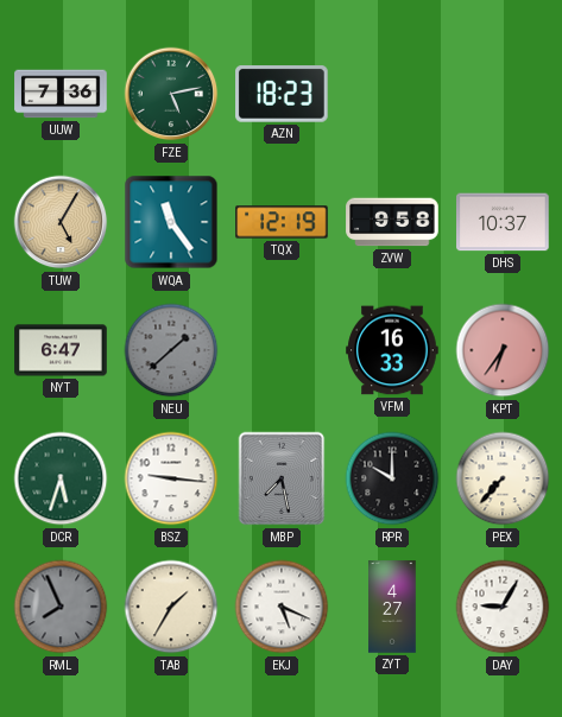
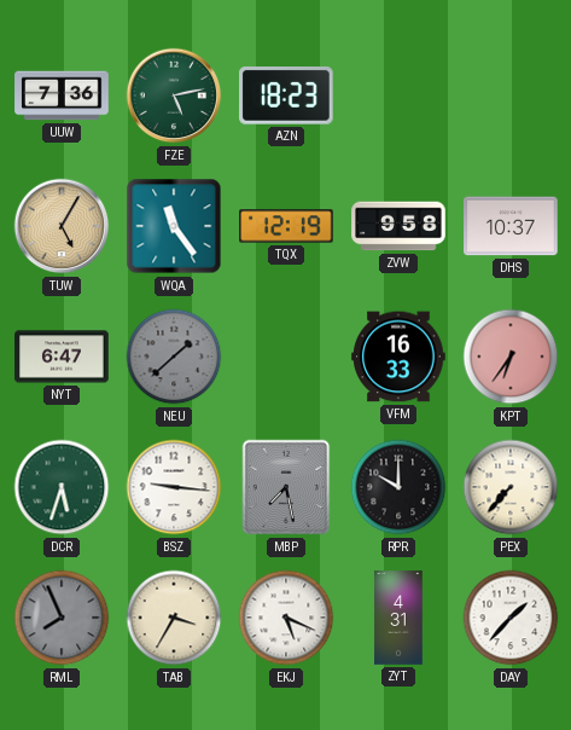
TAB: 1:35 -> 3:35 (174, 618)
ZYT: 4:27 -> 4:31 (398, 618)
DAY: 9:05 -> 1:37 (511, 618)
